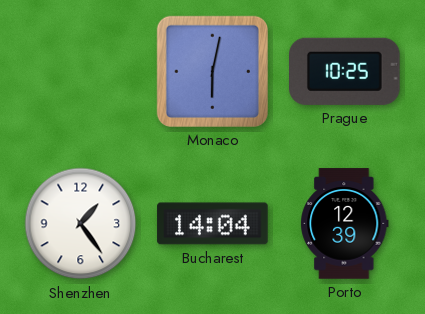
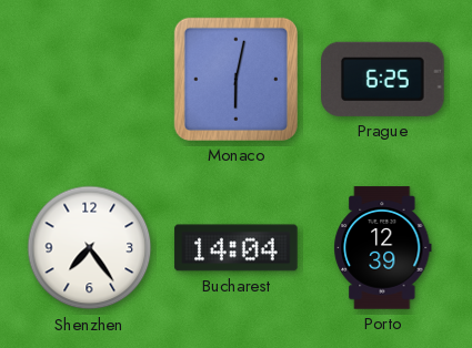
Prague: 10:25 -> 6:25 (383, 79)
Shenzhen: 1:24 -> 7:24 (90, 248)
